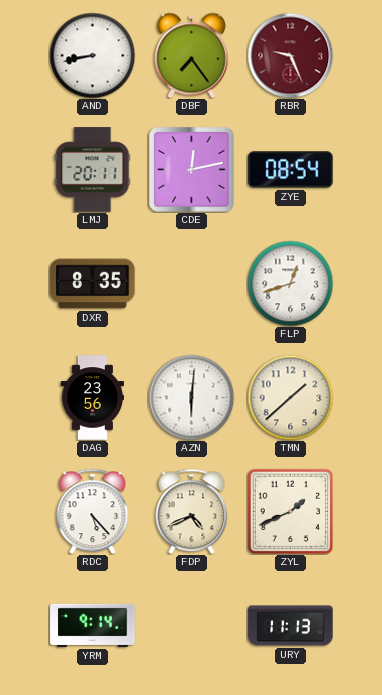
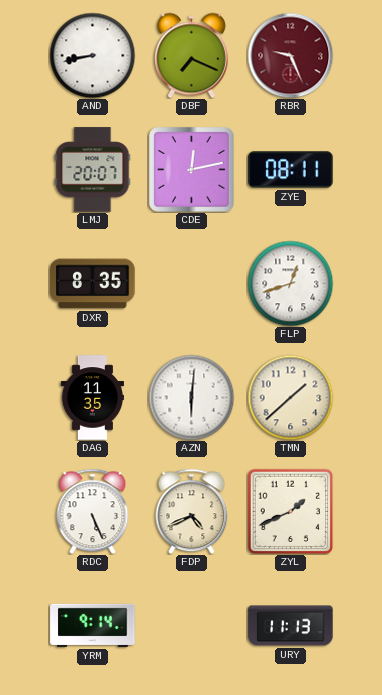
DBF: 7:24 -> 7:19 (191, 55)
LMJ: 20:11 -> 20:07 (93, 170)
ZYE: 08:54 -> 08:11 (291, 170)
DAG: 23:56 -> 11:35 (92, 398)
RDC: 5:23 -> 5:26 (93, 511)
